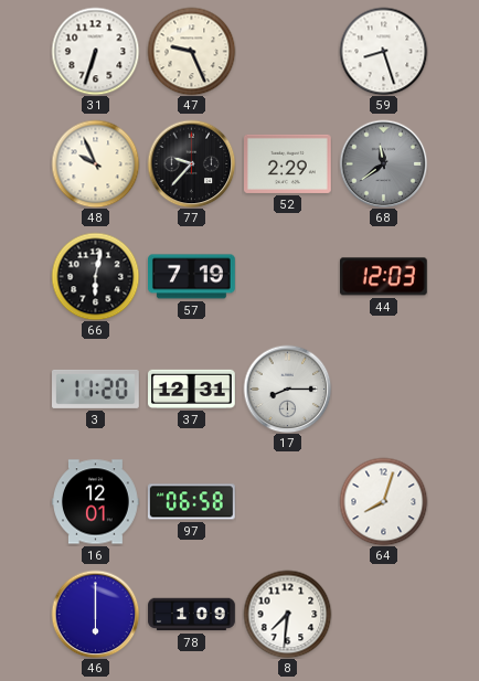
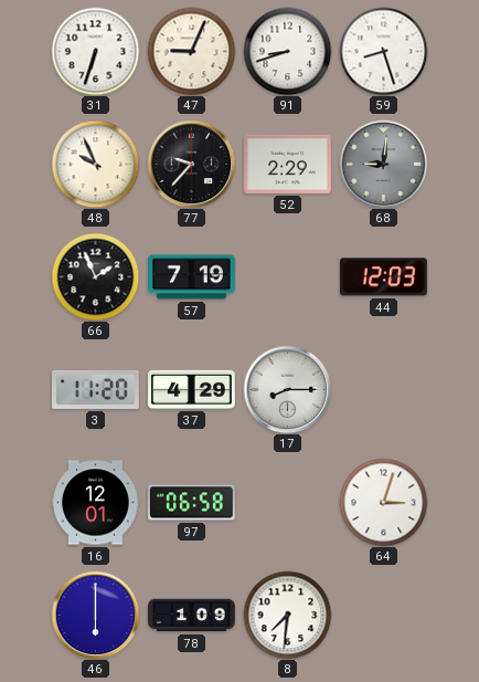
47: 9:26 -> 9:04 (191, 51)
91: none -> 8:42 (287, 51)
68: 11:39 -> 9:01 (383, 164)
66: 6:02 -> 1:56 (95, 276)
37: 12:31 -> 4:29 (192, 389)
64: 8:03 -> 3:03 (383, 502)
